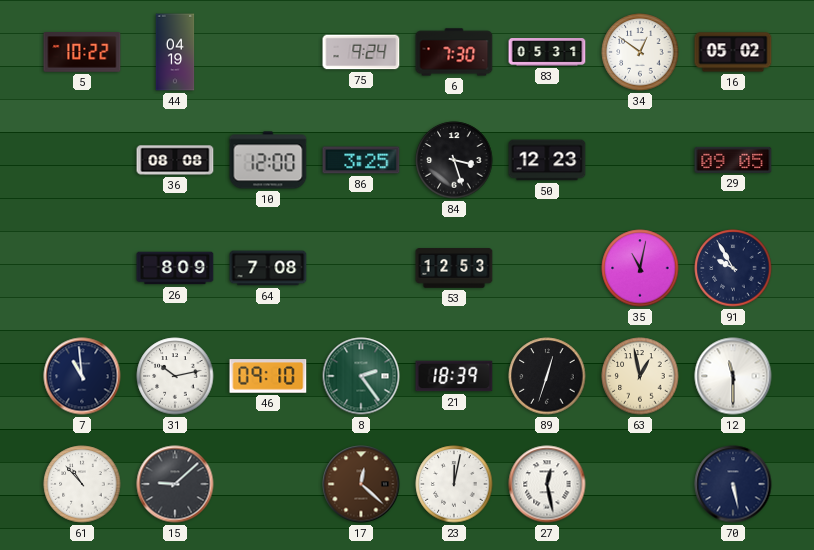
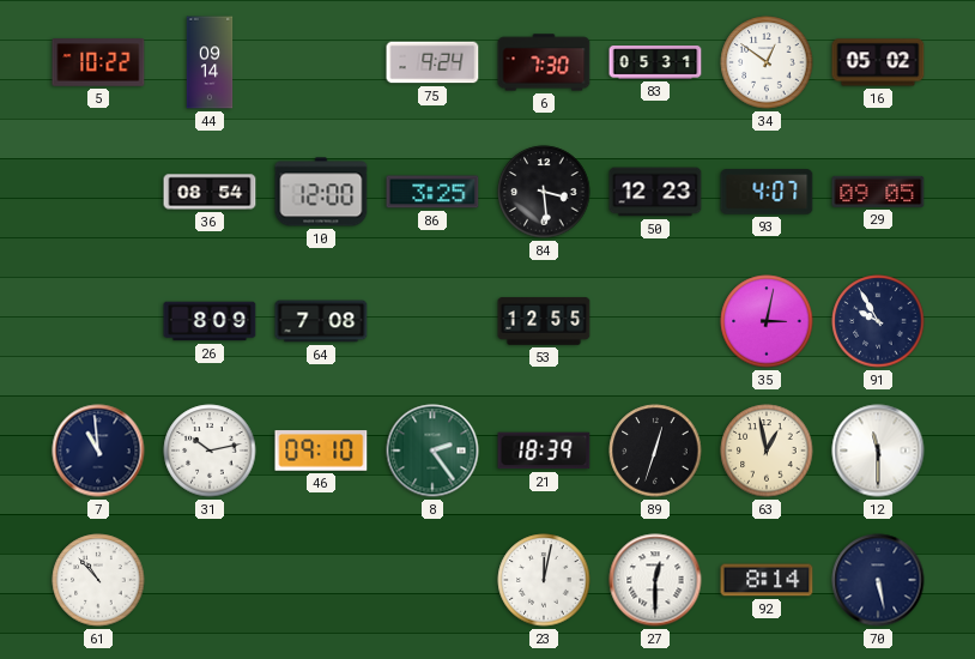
44: 04:19 -> 09:14 (210, 62)
36: 08:08 -> 08:54 (210, 192)
84: 3:27 -> 3:29 (544, 192)
93: none -> 4:07 (767, 192)
53: 12:53 -> 12:55 (544, 321)
35: 11:02 -> 3:02 (767, 321)
15: 9:08 -> none (175, 484)
17: 12:22 -> none (361, 484)
27: 12:28 -> 12:30 (655, 580)
92: none -> 8:14 (767, 580)
